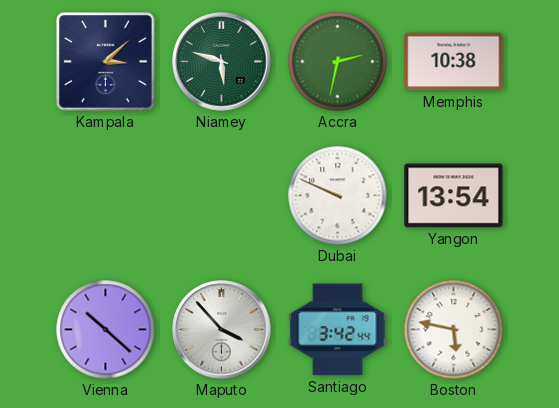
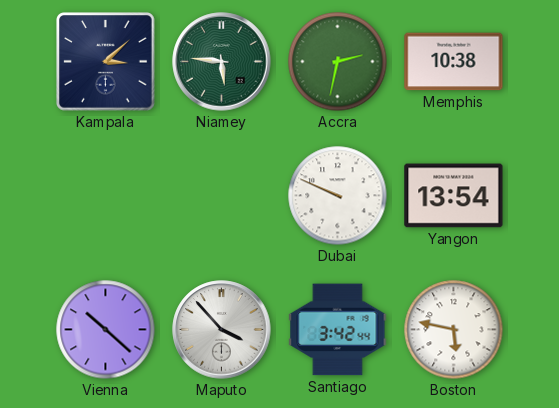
Niamey: 5:48 -> 5:46 (222, 62)
